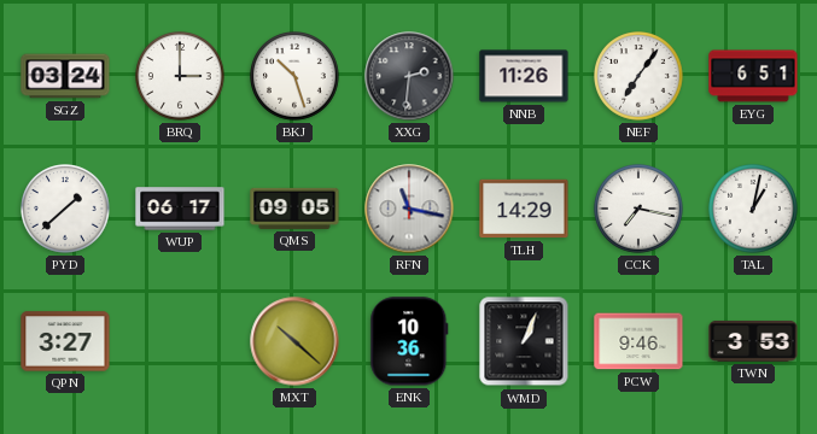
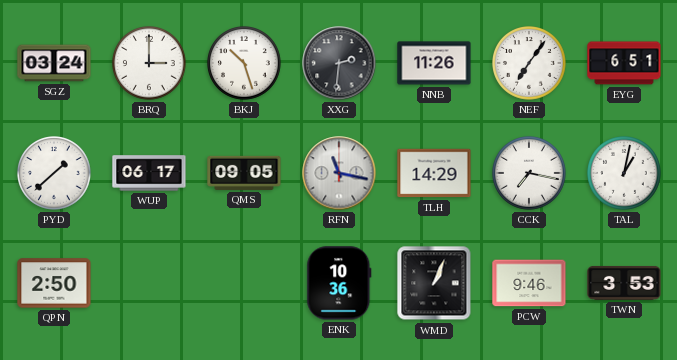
QPN: 3:27 -> 2:50 (54, 283)
MXT: 10:22 -> none (294, 341)
